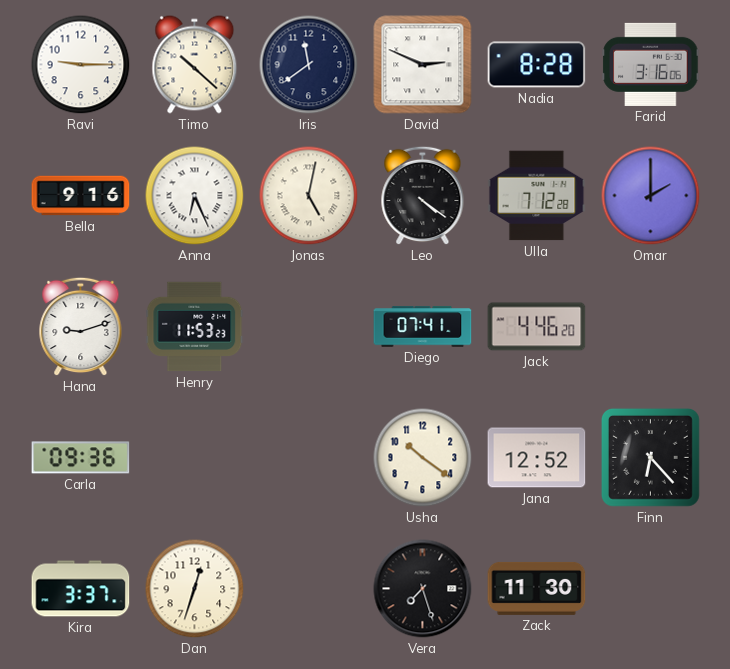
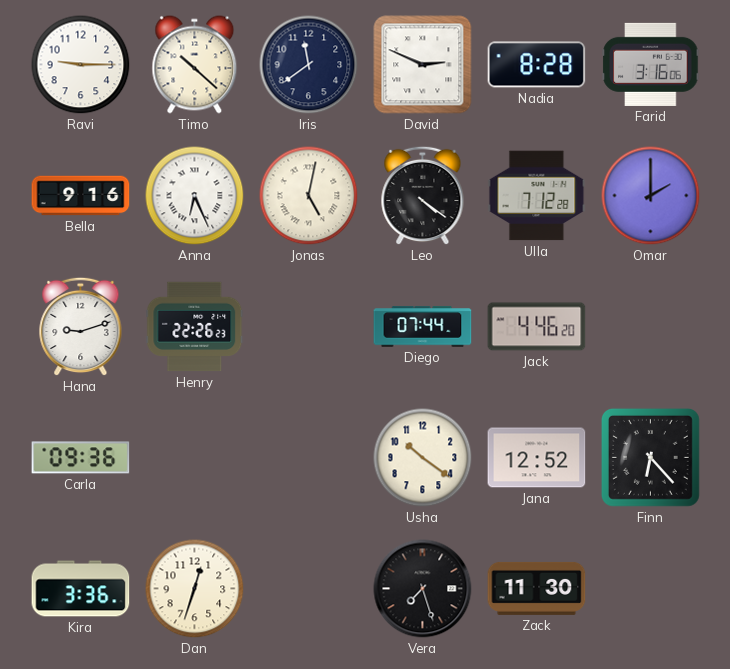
Henry: 11:53 -> 22:26 (195, 327)
Diego: 07:41 -> 07:44 (423, 327)
Kira: 3:37 -> 3:36 (81, 589)
